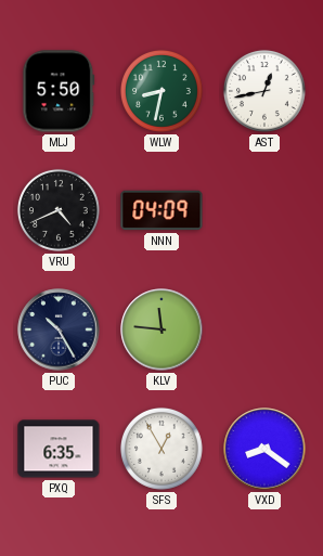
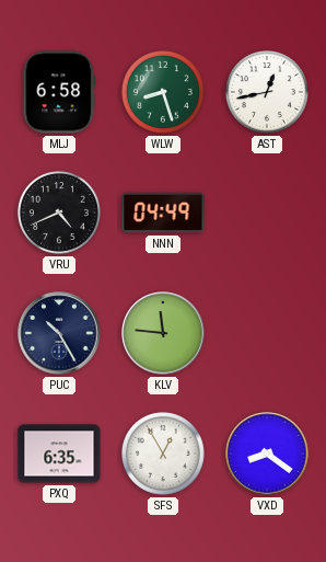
MLJ: 5:50 -> 6:58 (59, 92)
WLW: 8:32 -> 8:27 (163, 92)
NNN: 04:09 -> 04:49 (163, 213)
